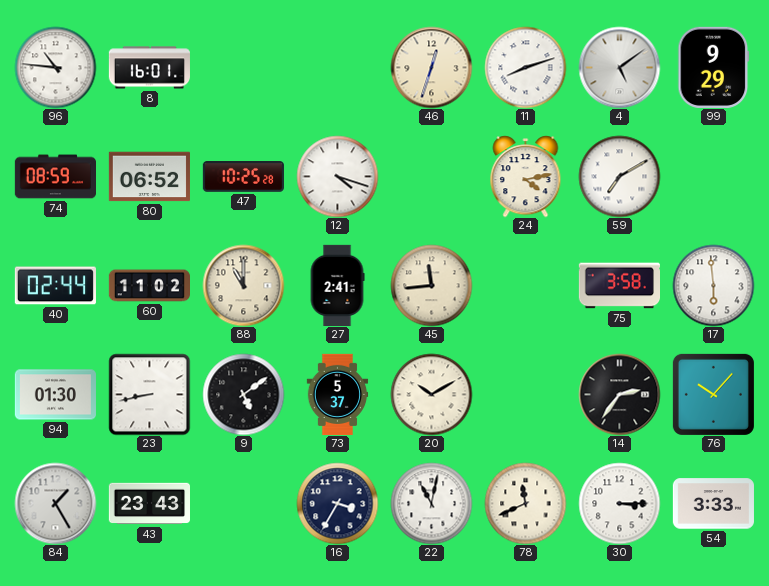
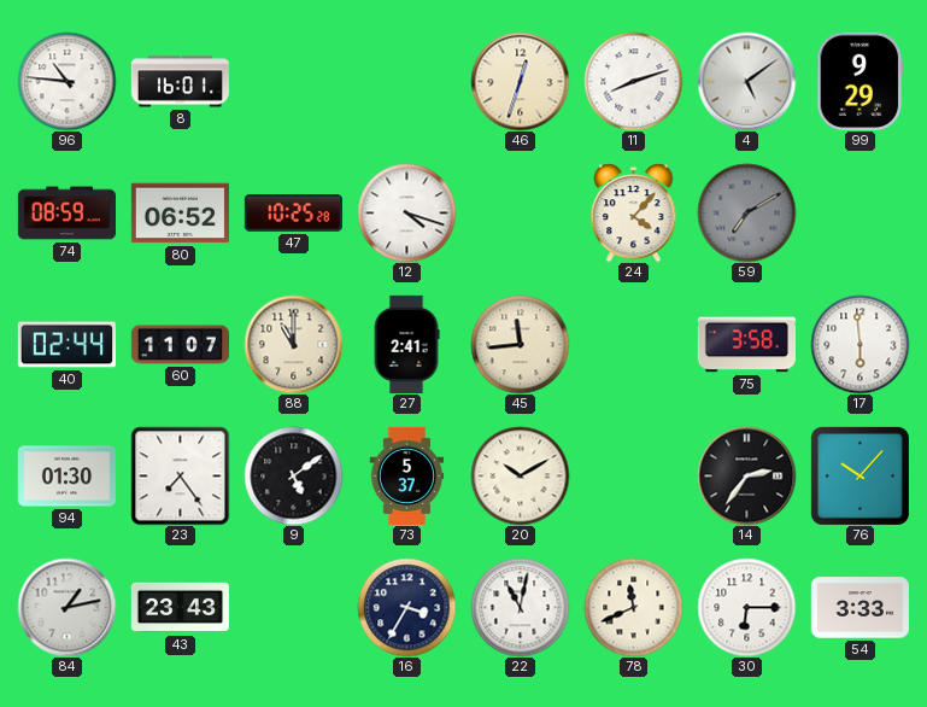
24: 4:13 -> 4:07 (634, 212)
59 dial: white -> grey (746, 212)
60: 11:02 -> 11:07 (180, 345)
23: 8:43 -> 7:24 (180, 475)
84: 1:25 -> 1:13 (66, 607)
30: 3:15 -> 6:15 (746, 607)
